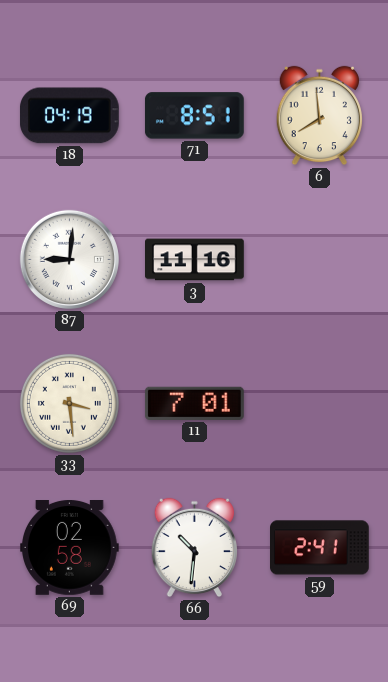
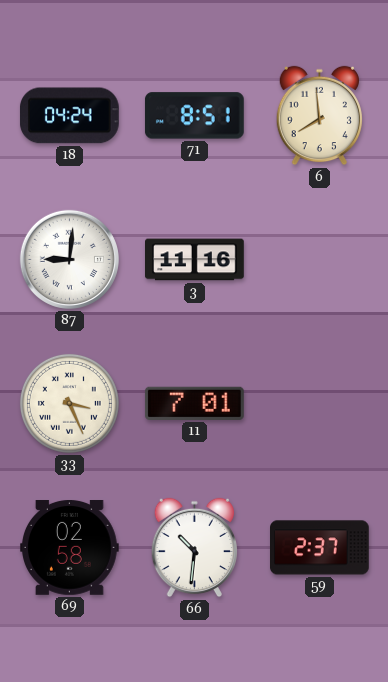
18: 04:19 -> 04:24 (69, 116)
33: 3:29 -> 3:26 (69, 403)
59: 2:41 -> 2:37 (320, 548)
